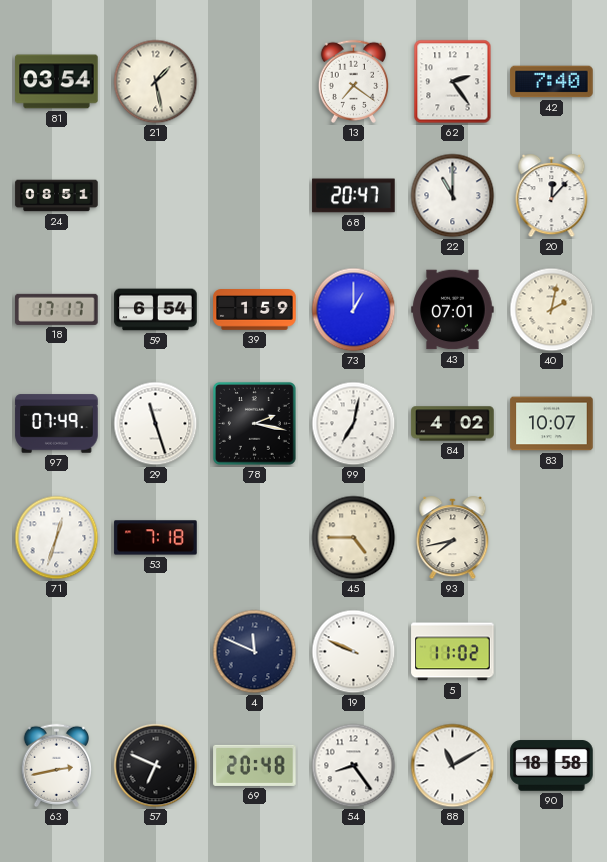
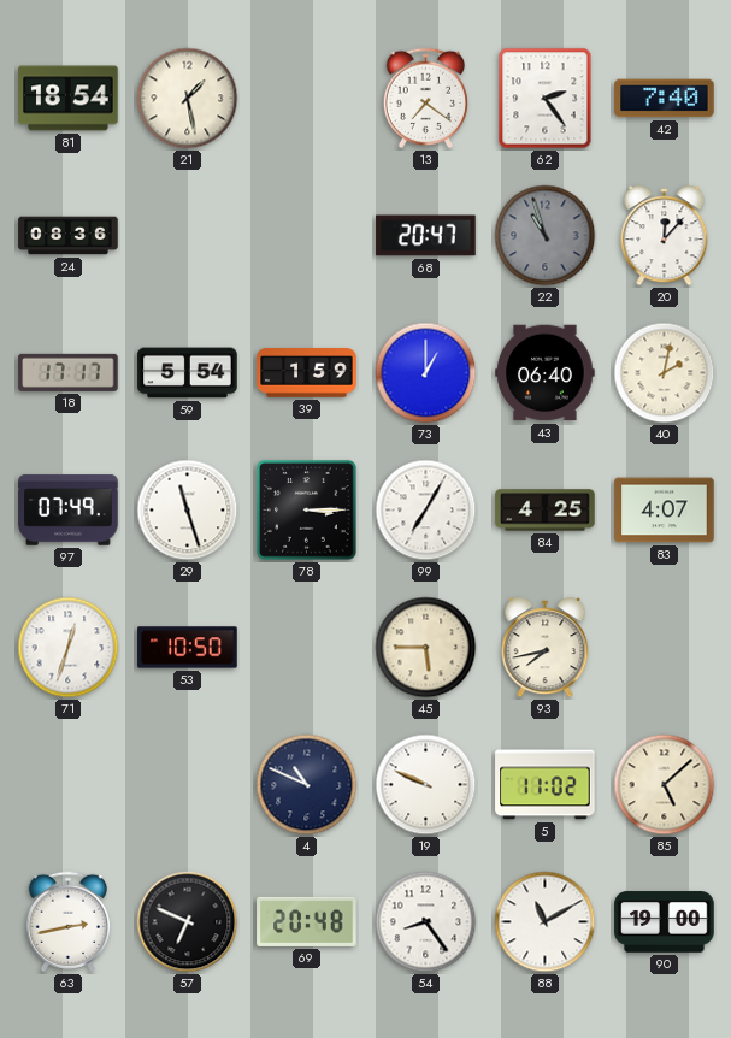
81: 03:54 -> 18:54 (69, 99)
24: 08:51 -> 08:36 (69, 236)
22: 11:00 -> 10:57 (546, 236)
22 dial: white -> grey (546, 236)
59: 6:54 -> 5:54 (188, 373)
43: 07:01 -> 06:40 (546, 373)
78: 2:17 -> 3:15 (306, 509)
99: 7:02 -> 7:05 (426, 511)
84: 4:02 -> 4:25 (546, 511)
83: 10:07 -> 4:07 (665, 511)
53: 7:18 -> 10:50 (188, 648)
45: 4:45 -> 5:45 (426, 648)
4: 11:49 -> 10:49 (307, 785)
85: none -> 5:08 (665, 785)
90: 18:58 -> 19:00 (665, 922)
